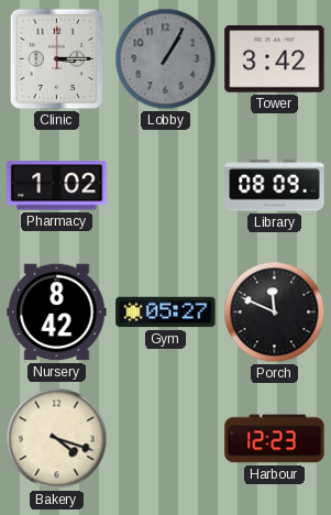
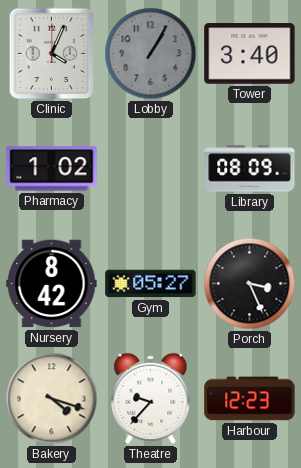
Clinic: 3:15 -> 4:04 (52, 54)
Tower: 3:42 -> 3:40 (250, 54)
Porch: 11:49 -> 3:26 (250, 284)
Theatre: none -> 9:37 (151, 398)
